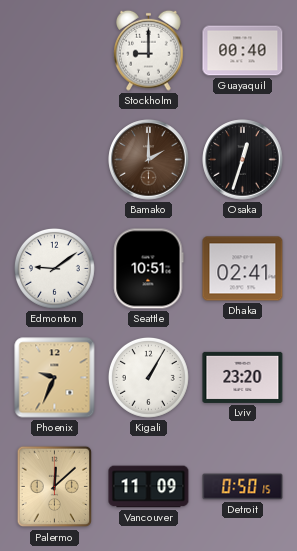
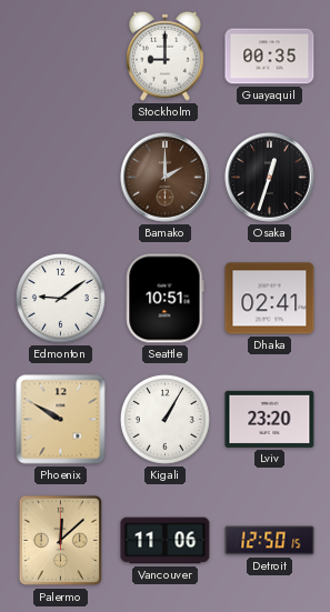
Guayaquil: 00:40 -> 00:35 (270, 57)
Phoenix: 9:34 -> 9:50 (61, 420)
Vancouver: 11:09 -> 11:06 (166, 541)
Detroit: 0:50 -> 12:50 (270, 541)
